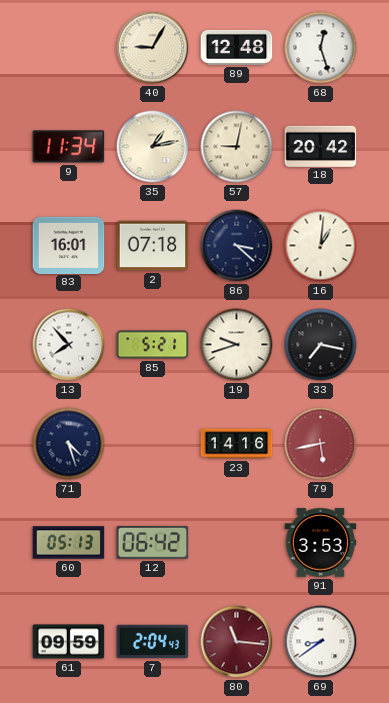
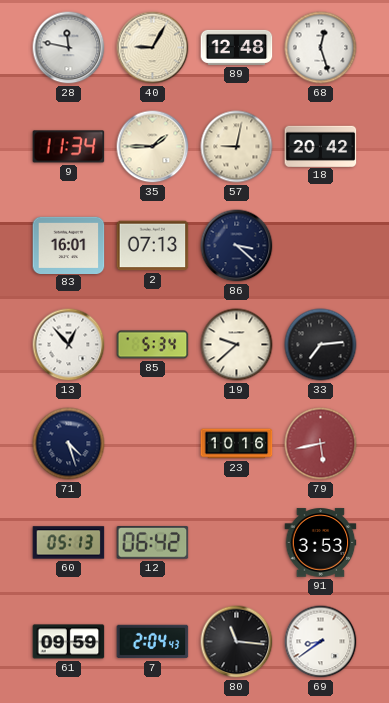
28: none -> 11:47 (69, 48)
35: 1:13 -> 1:45 (153, 147)
2: 07:18 -> 07:13 (153, 246)
16: 1:01 -> none (321, 246)
13: 7:53 -> 12:53 (69, 345)
85: 5:21 -> 5:34 (153, 345)
19: 9:42 -> 9:38 (237, 345)
33: 7:17 -> 7:14 (321, 345)
23: 14:16 -> 10:16 (237, 444)
80 dial: burgundy -> black (237, 642)
